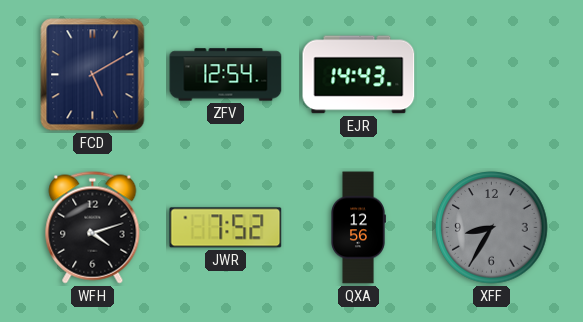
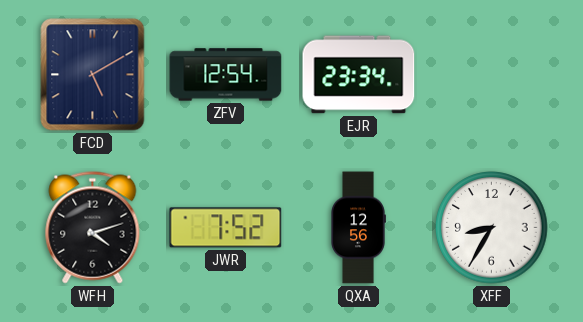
EJR: 14:43 -> 23:34 (359, 75)
XFF dial: grey -> white (492, 228)
